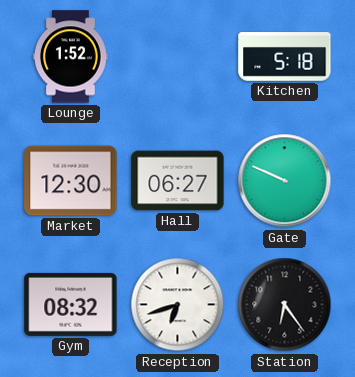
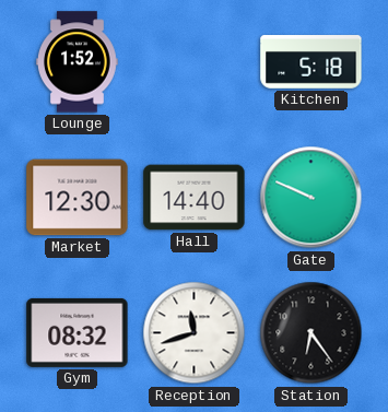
Hall: 06:27 -> 14:40 (195, 198)
Reception: 6:42 -> 11:42 (195, 333)
